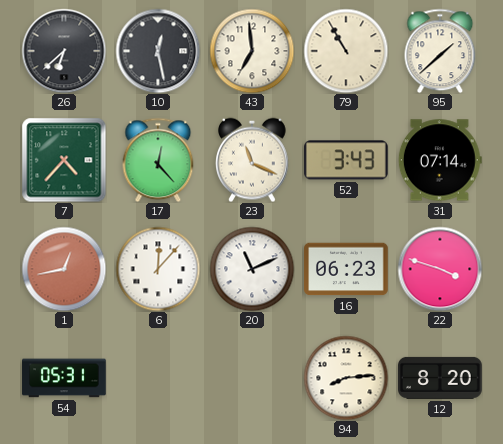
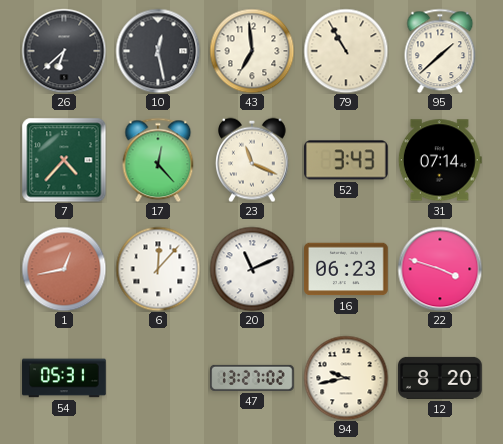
47: none -> 13:27 (252, 378)
94: 8:14 -> 9:43 (346, 378)
